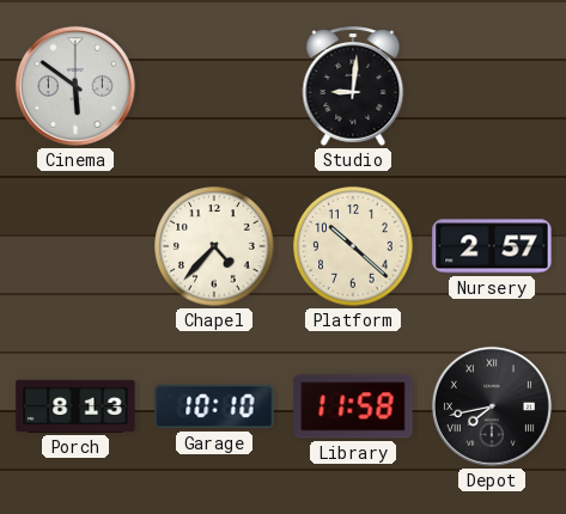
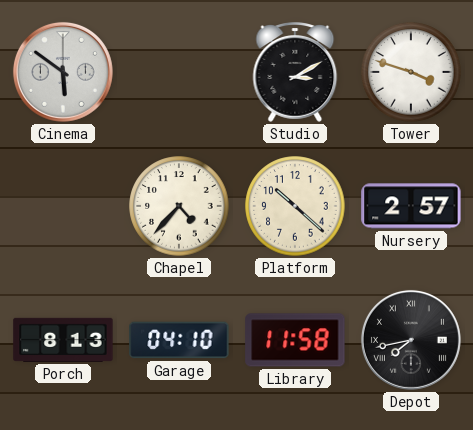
Studio: 9:01 -> 3:10 (295, 72)
Tower: none -> 3:48 (411, 72)
Garage: 10:10 -> 04:10 (179, 340)
